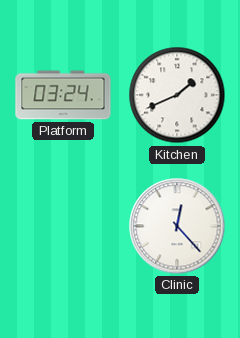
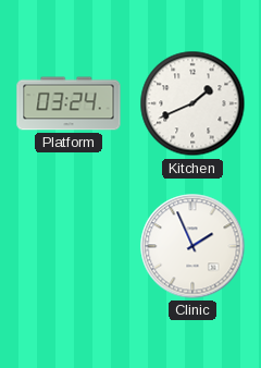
Clinic: 12:23 -> 1:56 (192, 246)
